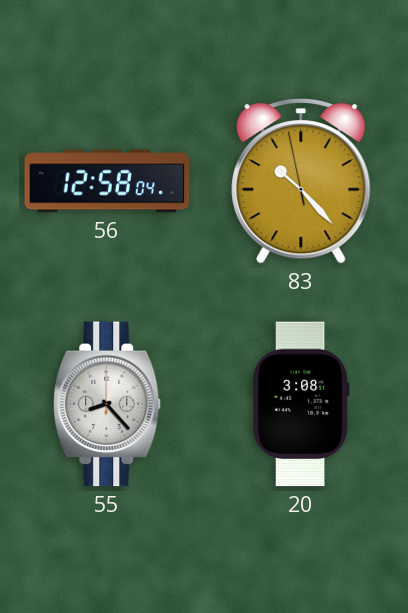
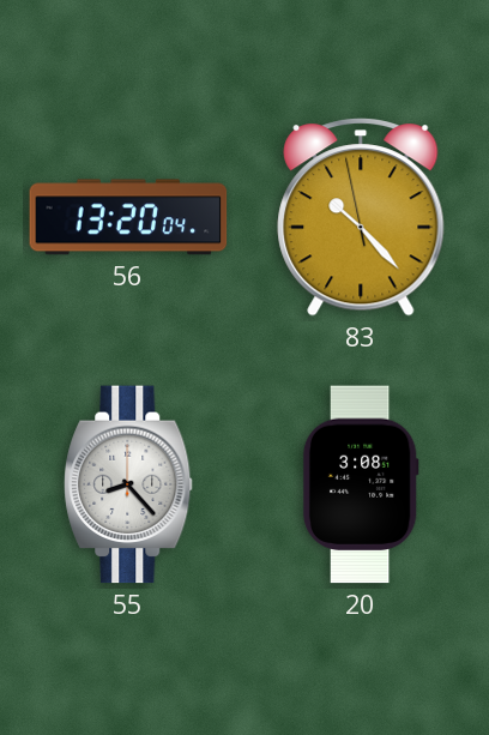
56: 12:58 -> 13:20 (128, 217)
